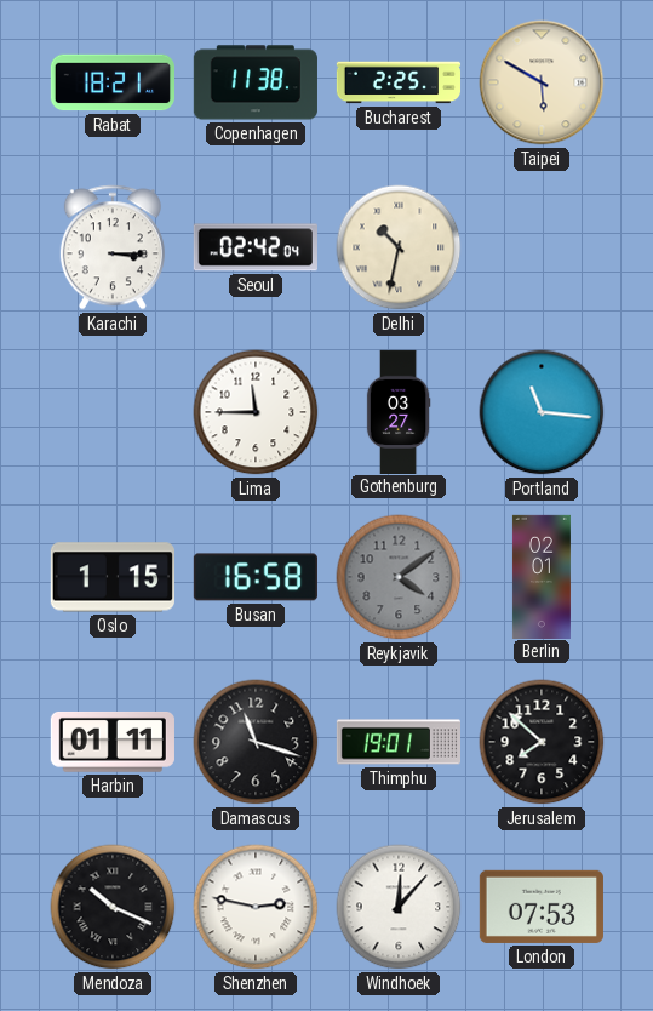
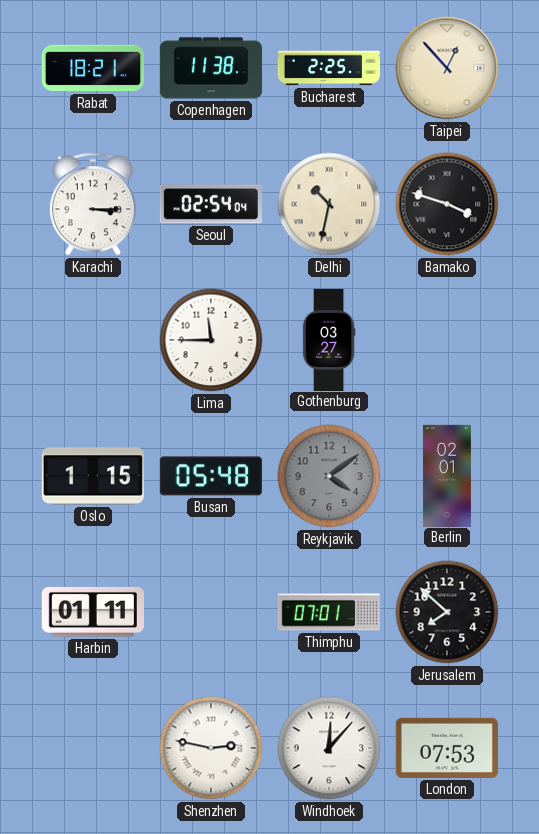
Taipei: 5:50 -> 12:53 (447, 68)
Seoul: 02:42 -> 02:54 (211, 204)
Bamako: none -> 3:48 (447, 204)
Portland: 11:16 -> none (542, 412)
Busan: 16:58 -> 05:48 (211, 476)
Damascus: 11:18 -> none (256, 742)
Thimphu: 19:01 -> 07:01 (328, 612)
Mendoza: 10:19 -> none (113, 907)
